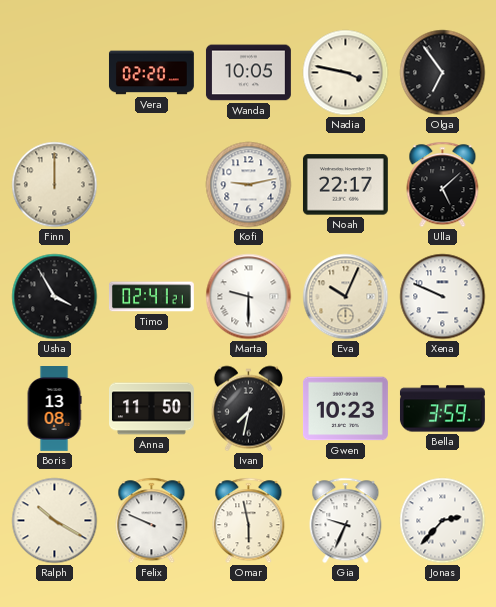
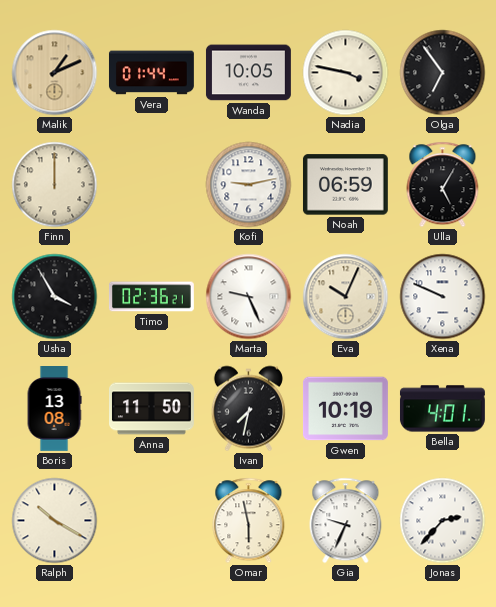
Malik: none -> 1:11 (55, 73)
Vera: 02:20 -> 01:44 (152, 73)
Noah: 22:17 -> 06:59 (345, 185)
Ulla: 5:08 -> 5:05 (443, 185)
Timo: 02:41 -> 02:36 (151, 297)
Marta: 9:30 -> 9:26 (249, 297)
Gwen: 10:23 -> 10:19 (345, 409)
Bella: 3:59 -> 4:01 (442, 409)
Felix: 9:49 -> none (152, 521)
